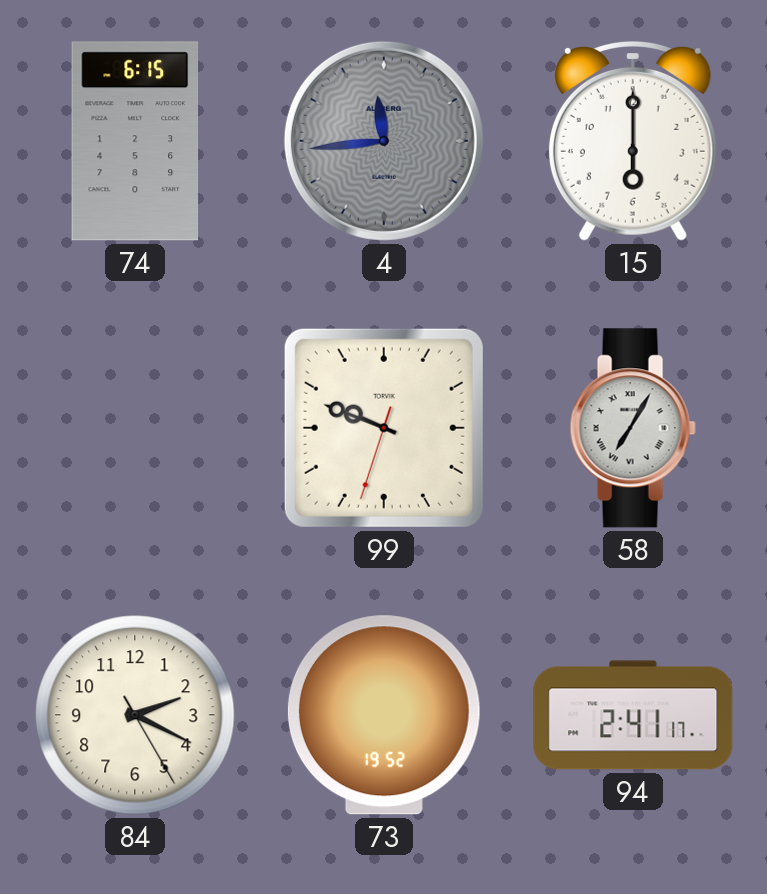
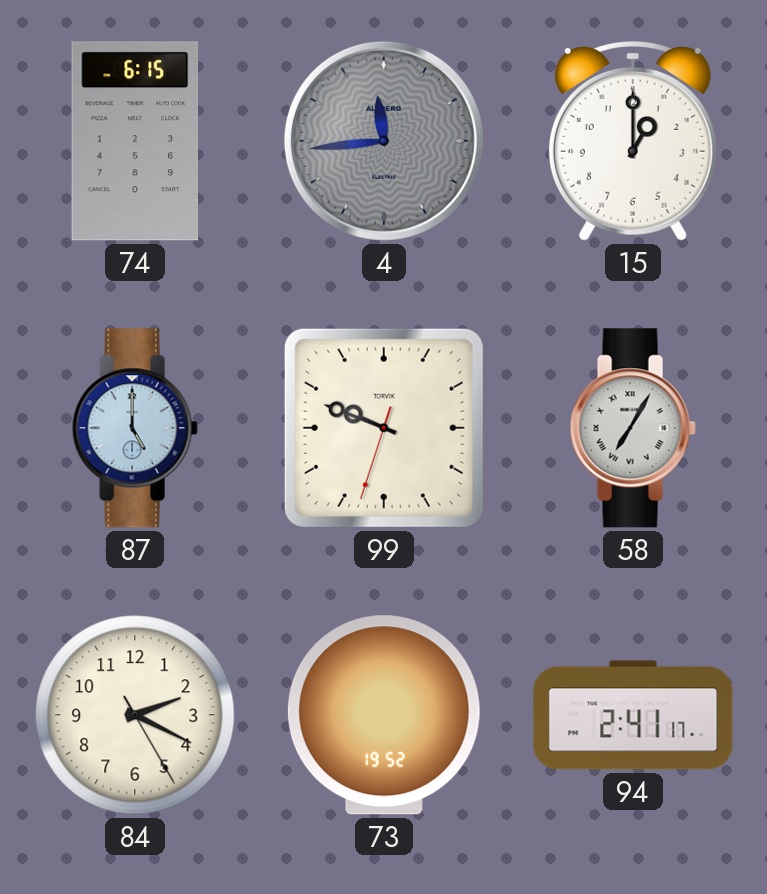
15: 6:00 -> 1:00 (633, 141)
87: none -> 5:00 (135, 428)
